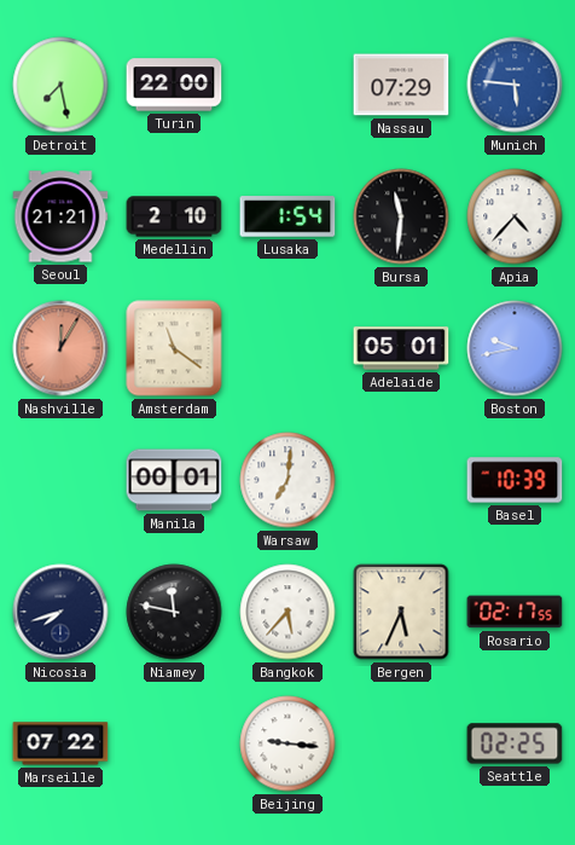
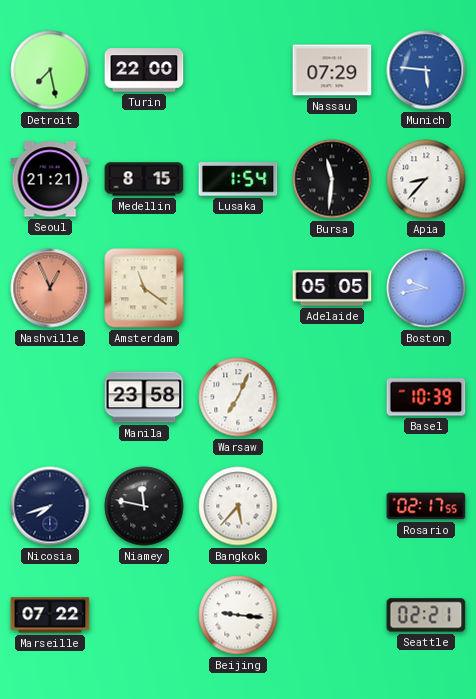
Medellin: 2:10 -> 8:15 (144, 179)
Apia: 4:37 -> 8:37 (426, 179)
Nashville: 12:05 -> 12:56 (50, 288)
Adelaide: 05:01 -> 05:05 (332, 288)
Manila: 00:01 -> 23:58 (144, 397)
Warsaw: 7:01 -> 7:04 (238, 397)
Bergen: 5:34 -> none (401, 612)
Seattle: 02:25 -> 02:21 (426, 615)
